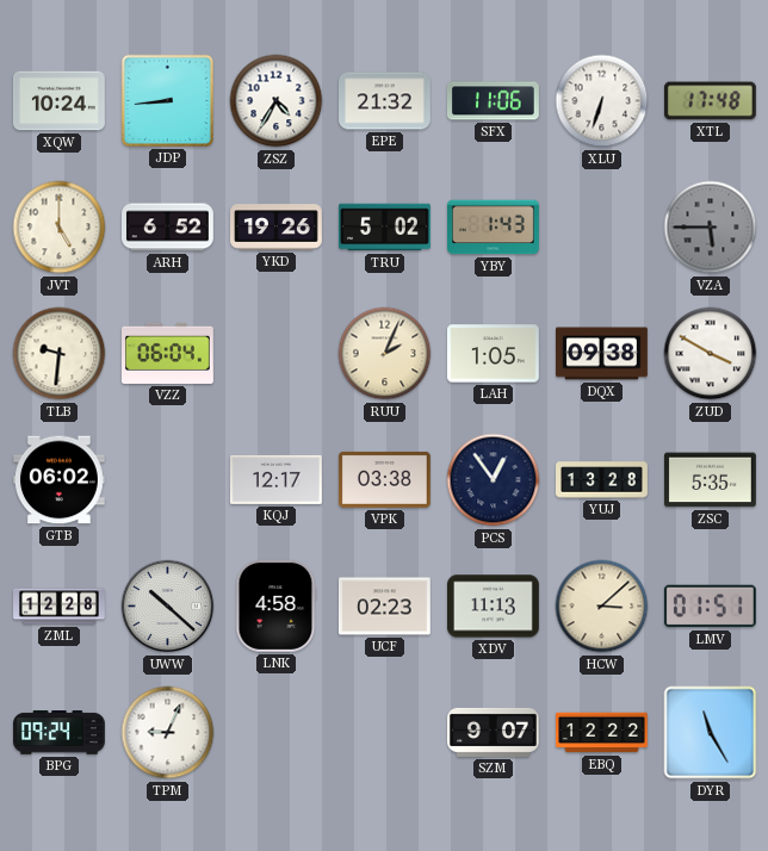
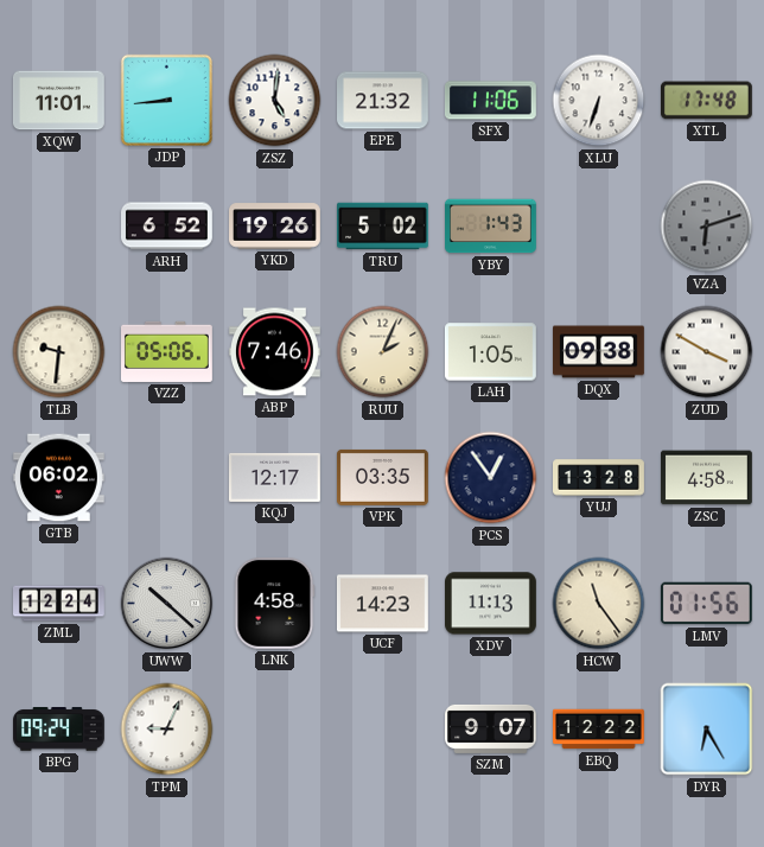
XQW: 10:24 -> 11:01 (59, 101)
ZSZ: 4:35 -> 5:01 (275, 101)
JVT: 5:00 -> none (60, 228)
VZA: 5:45 -> 6:12 (707, 227)
VZZ: 06:04 -> 05:06 (167, 351)
ABP: none -> 7:46 (274, 352)
VPK: 03:38 -> 03:35 (382, 477)
ZSC: 5:35 -> 4:58 (707, 478)
ZML: 12:28 -> 12:24 (59, 604)
UCF: 02:23 -> 14:23 (383, 604)
HCW: 3:08 -> 11:24 (599, 604)
LMV: 01:51 -> 01:56 (706, 604)
DYR: 11:25 -> 6:25 (707, 730)
